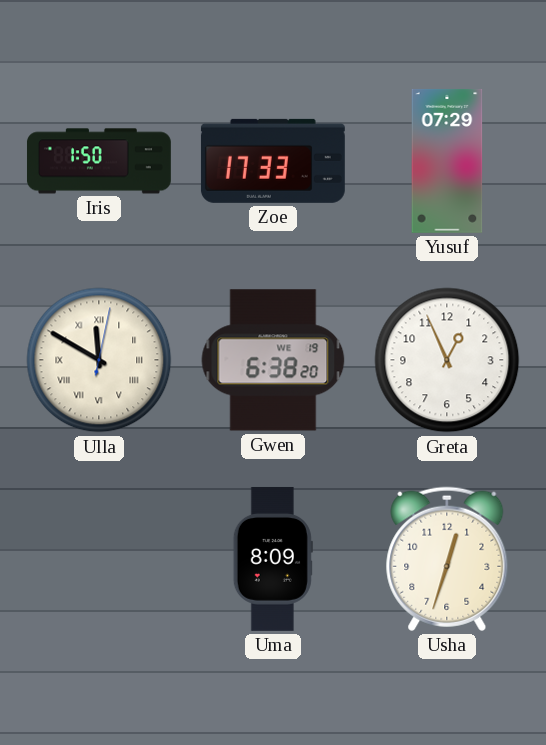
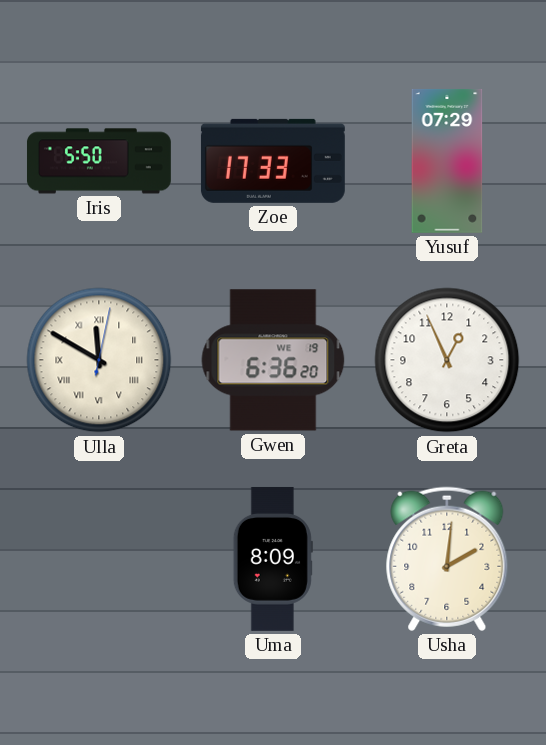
Iris: 1:50 -> 5:50 (99, 161)
Gwen: 6:38 -> 6:36 (273, 360)
Usha: 12:33 -> 2:01 (447, 559)
